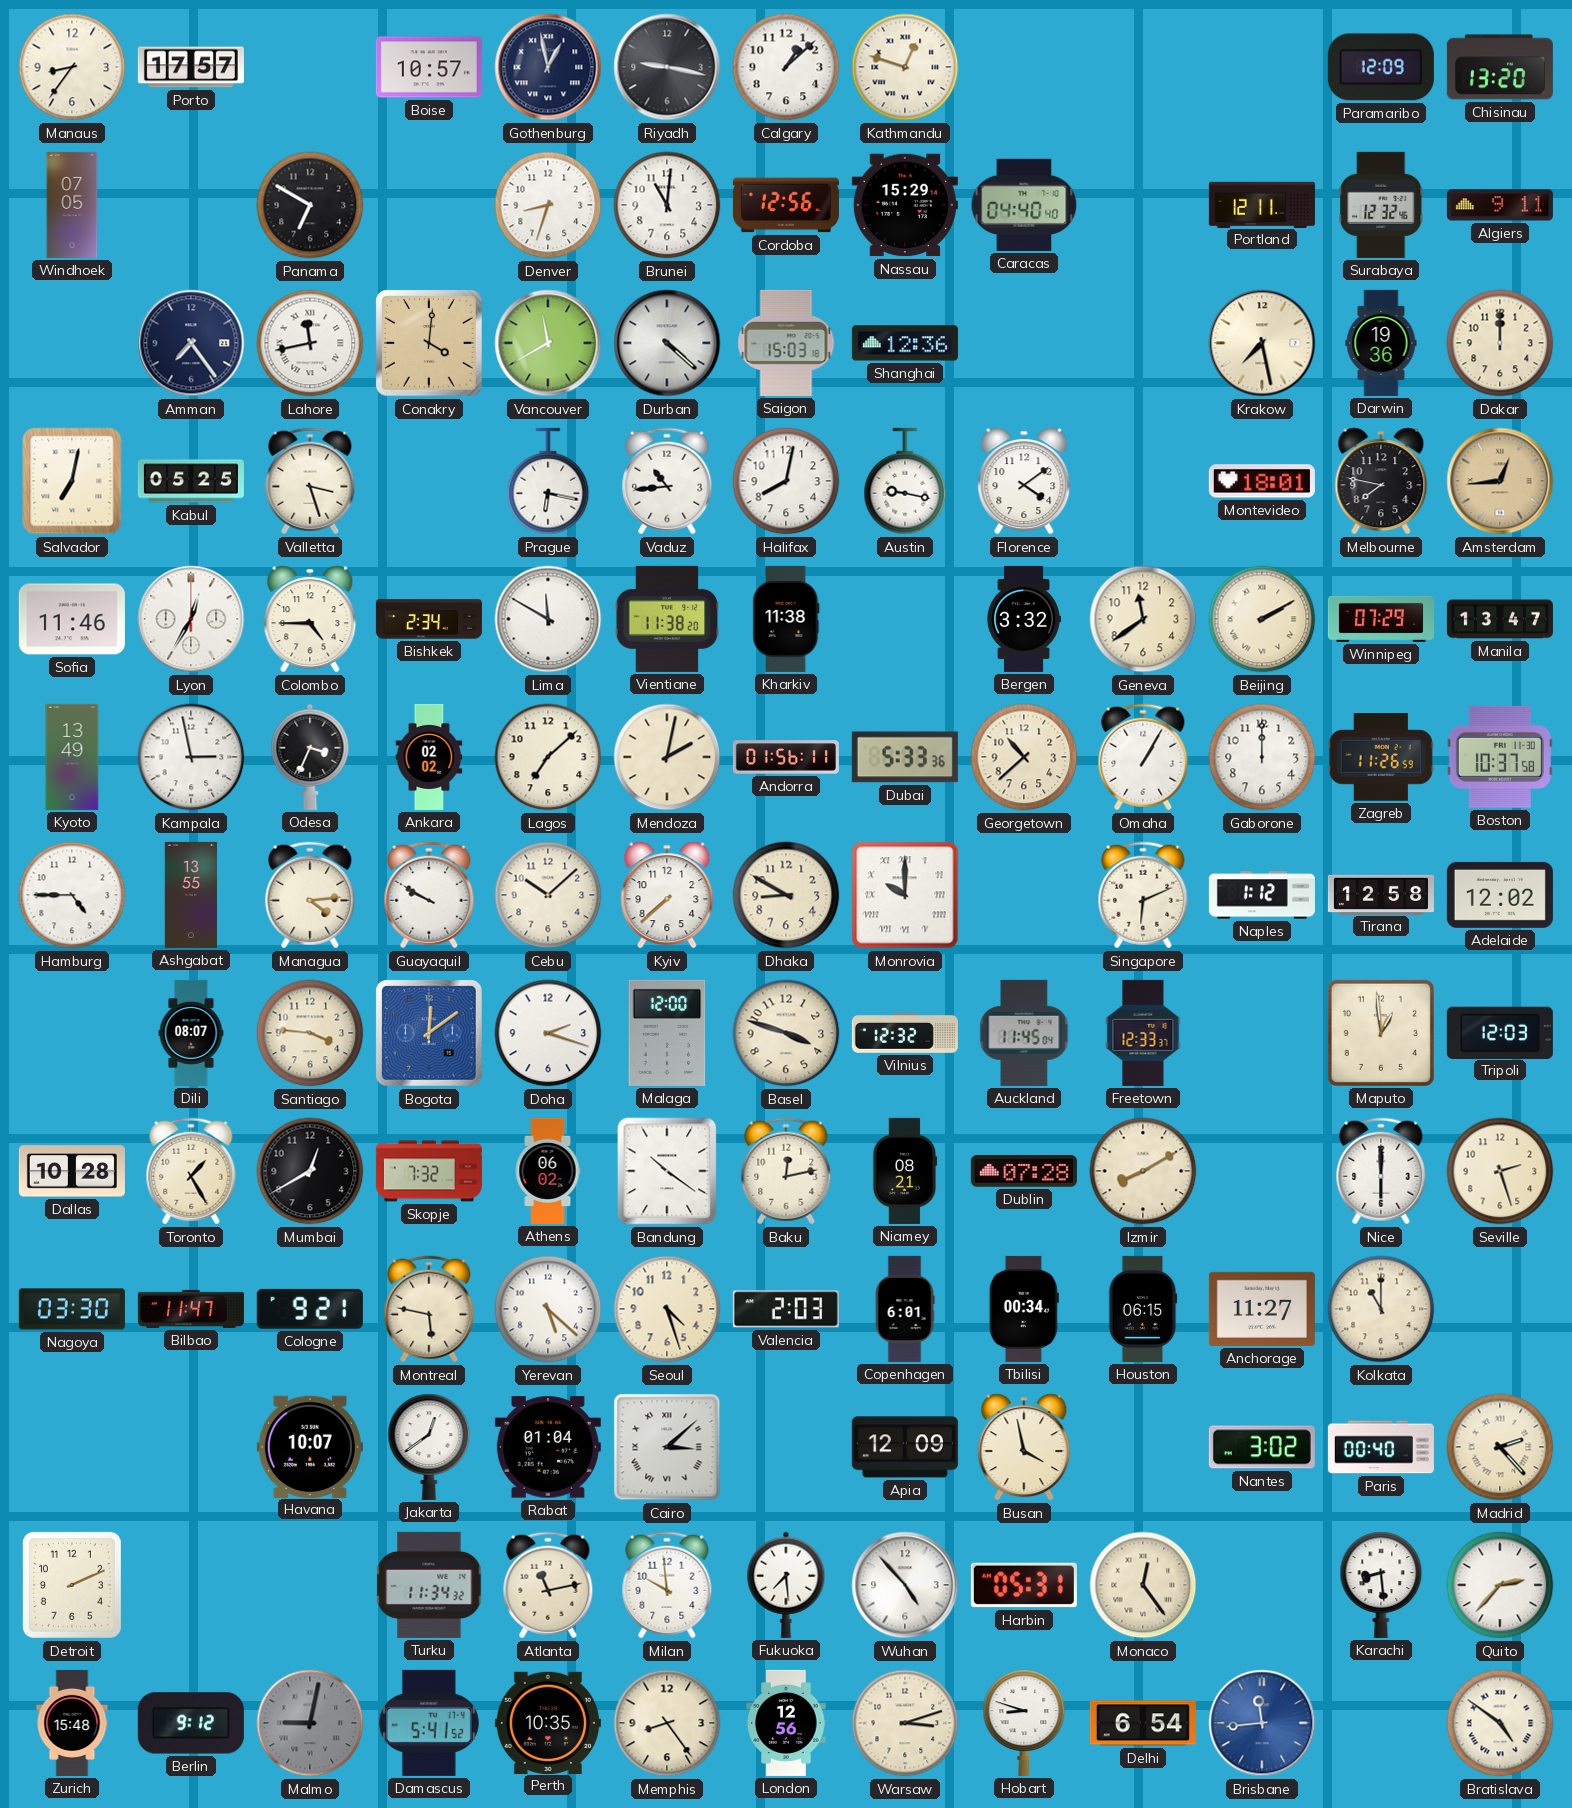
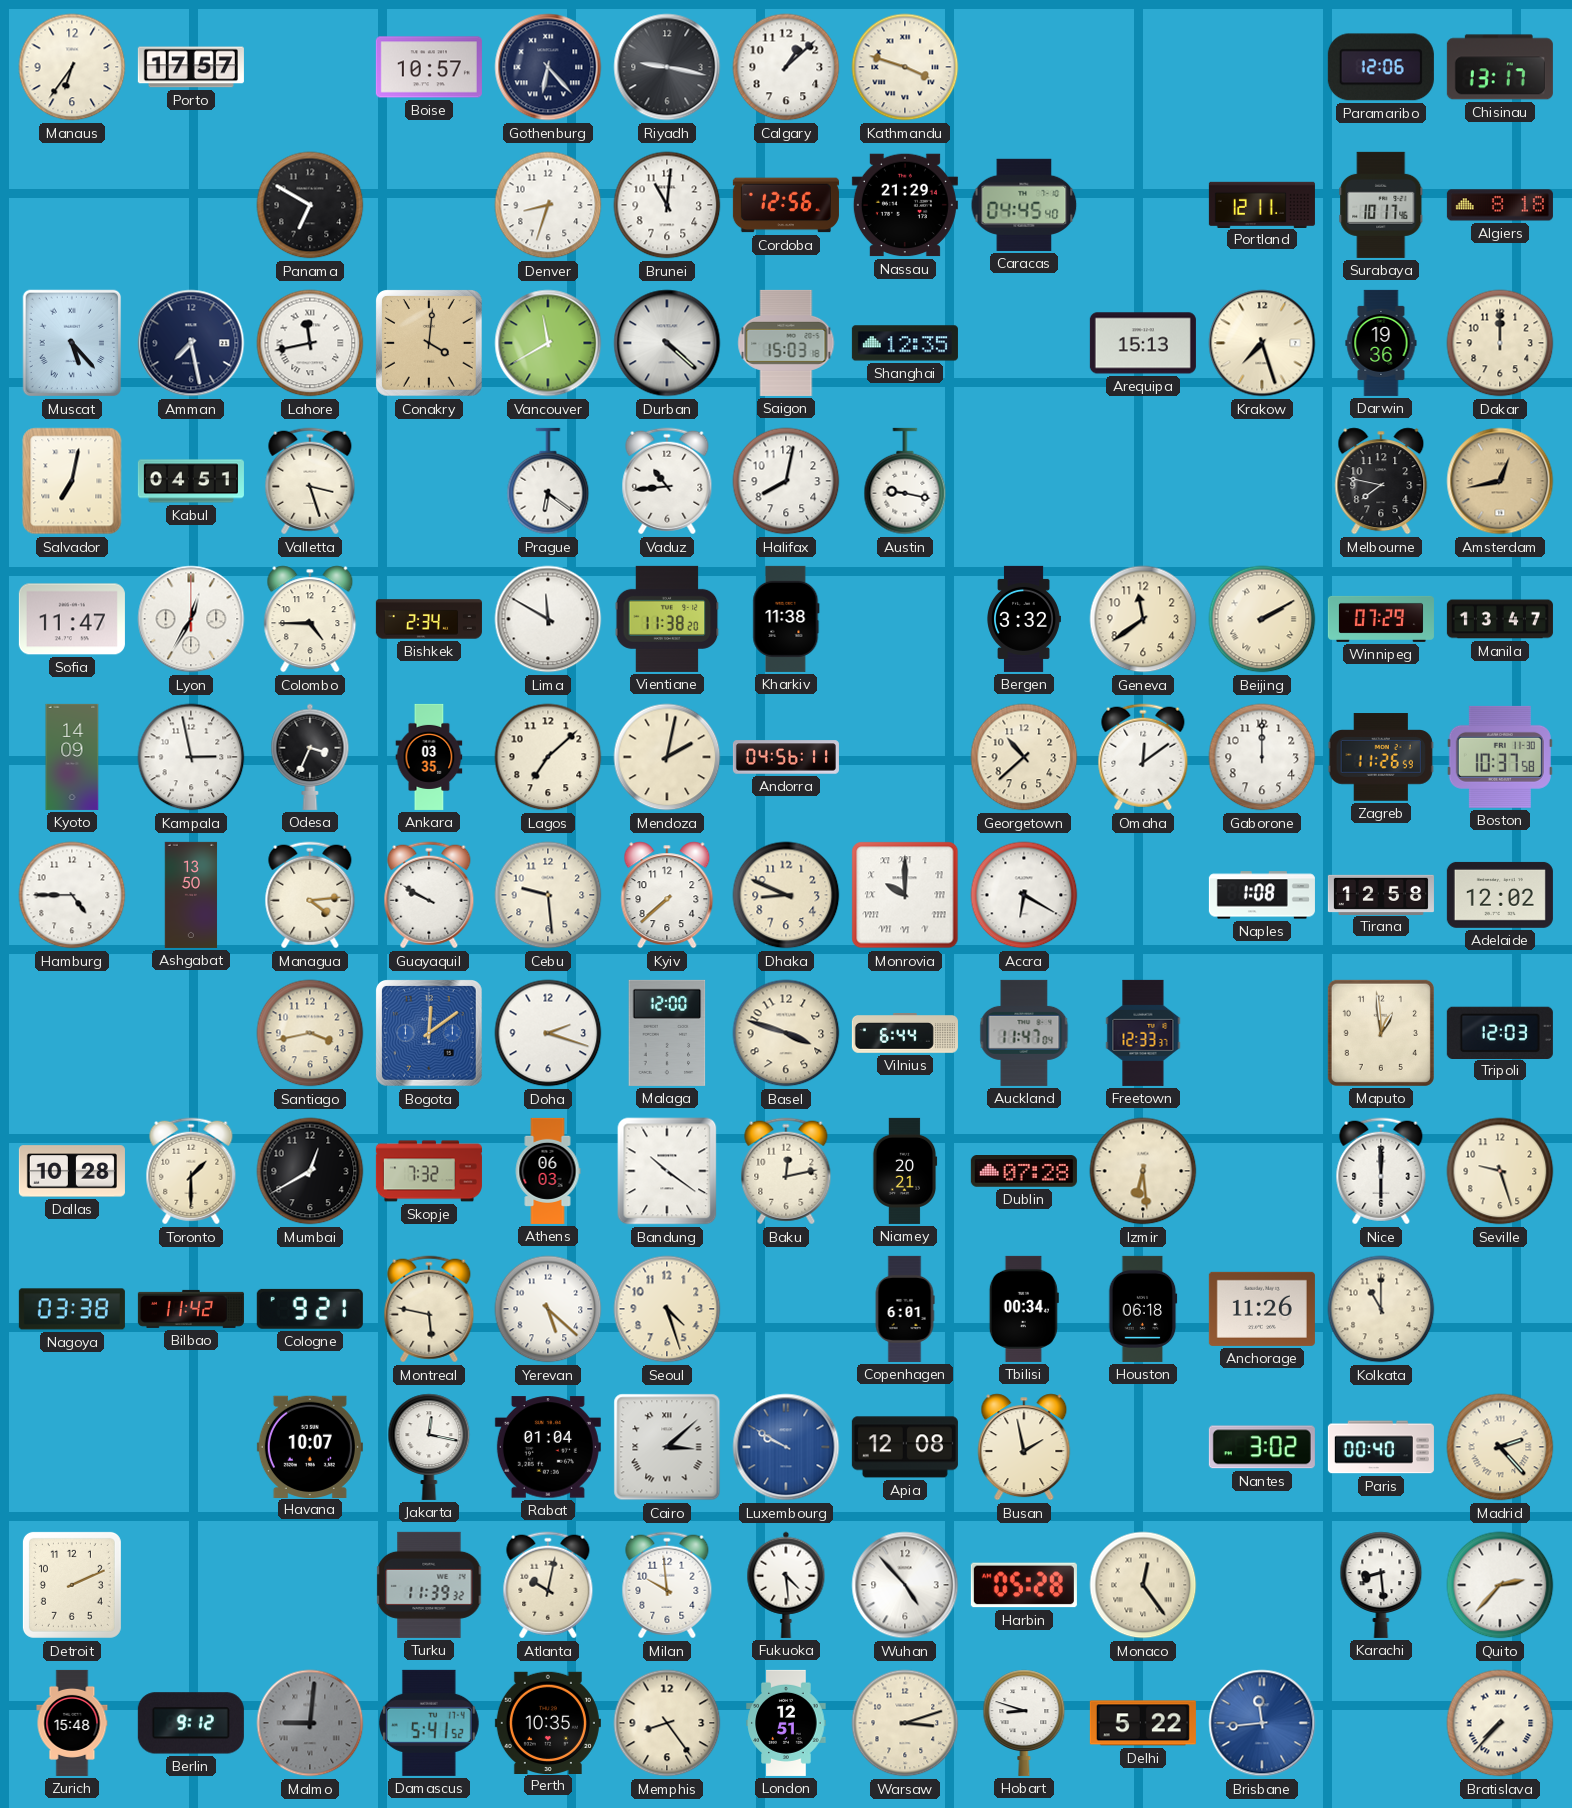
Manaus: 8:36 -> 6:36 (72, 67)
Gothenburg: 12:58 -> 6:23 (548, 67)
Kathmandu: 12:48 -> 3:48 (905, 67)
Paramaribo: 12:09 -> 12:06 (1381, 67)
Chisinau: 13:20 -> 13:17 (1500, 67)
Windhoek: 07:05 -> none (72, 205)
Nassau: 15:29 -> 21:29 (905, 205)
Caracas: 04:40 -> 04:45 (1024, 205)
Surabaya: 12:32 -> 10:17 (1381, 205)
Algiers: 9:11 -> 8:18 (1500, 205)
Muscat: none -> 5:23 (72, 343)
Amman: 7:24 -> 7:28 (191, 343)
Shanghai: 12:36 -> 12:35 (905, 343)
Arequipa: none -> 15:13 (1143, 343)
Krakow: 7:28 -> 7:27 (1262, 343)
Kabul: 05:25 -> 04:51 (191, 481)
Prague: 6:17 -> 6:21 (548, 481)
Florence: 4:09 -> none (1024, 481)
Montevideo: 18:01 -> none (1262, 481)
Amsterdam: 12:44 -> 12:43 (1500, 481)
Sofia: 11:46 -> 11:47 (72, 619)
Kyoto: 13:49 -> 14:09 (72, 757)
Ankara: 02:02 -> 03:35 (429, 757)
Andorra: 01:56 -> 04:56 (786, 757)
Dubai: 5:33 -> none (905, 757)
Omaha: 1:05 -> 12:09 (1143, 757)
Ashgabat: 13:55 -> 13:50 (191, 895)
Cebu: 10:08 -> 9:29 (548, 895)
Dhaka: 8:50 -> 8:49 (786, 895)
Accra: none -> 6:20 (1024, 895)
Singapore: 6:11 -> none (1143, 895)
Naples: 1:12 -> 1:08 (1262, 895)
Dili: 08:07 -> none (191, 1033)
Santiago: 3:46 -> 3:43 (310, 1033)
Vilnius: 12:32 -> 6:44 (905, 1034)
Auckland: 11:45 -> 11:47 (1024, 1033)
Toronto: 1:25 -> 1:30 (191, 1171)
Athens: 06:02 -> 06:03 (548, 1171)
Niamey: 08:21 -> 20:21 (905, 1171)
Izmir: 8:10 -> 6:29 (1143, 1171)
Seville: 2:27 -> 9:27 (1500, 1171)
Nagoya: 03:30 -> 03:38 (72, 1309)
Bilbao: 11:47 -> 11:42 (191, 1309)
Valencia: 2:03 -> none (786, 1309)
Houston: 06:15 -> 06:18 (1143, 1309)
Anchorage: 11:27 -> 11:26 (1262, 1309)
Jakarta: 12:39 -> 12:17 (429, 1447)
Luxembourg: none -> 9:50 (786, 1447)
Apia: 12:09 -> 12:08 (905, 1447)
Busan: 3:58 -> 1:58 (1024, 1447)
Turku: 11:34 -> 11:39 (429, 1585)
Atlanta: 11:13 -> 10:02 (548, 1585)
Fukuoka: 7:29 -> 4:29 (786, 1585)
Harbin: 05:31 -> 05:28 (1024, 1585)
Malmo: 9:02 -> 9:01 (310, 1723)
London: 12:56 -> 12:51 (786, 1723)
Delhi: 6:54 -> 5:22 (1143, 1723)
Bratislava: 4:51 -> 7:37 (1500, 1723)
